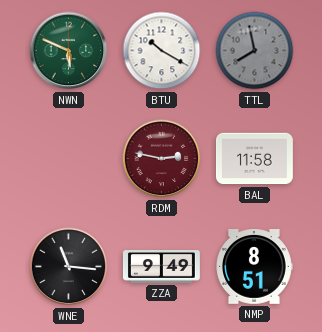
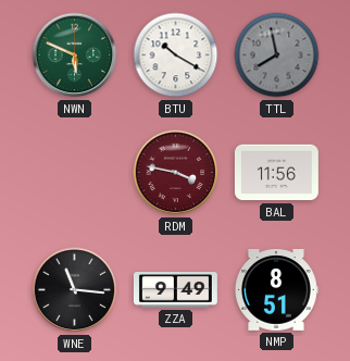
RDM: 2:47 -> 3:47 (176, 173)
BAL: 11:58 -> 11:56 (276, 173)
